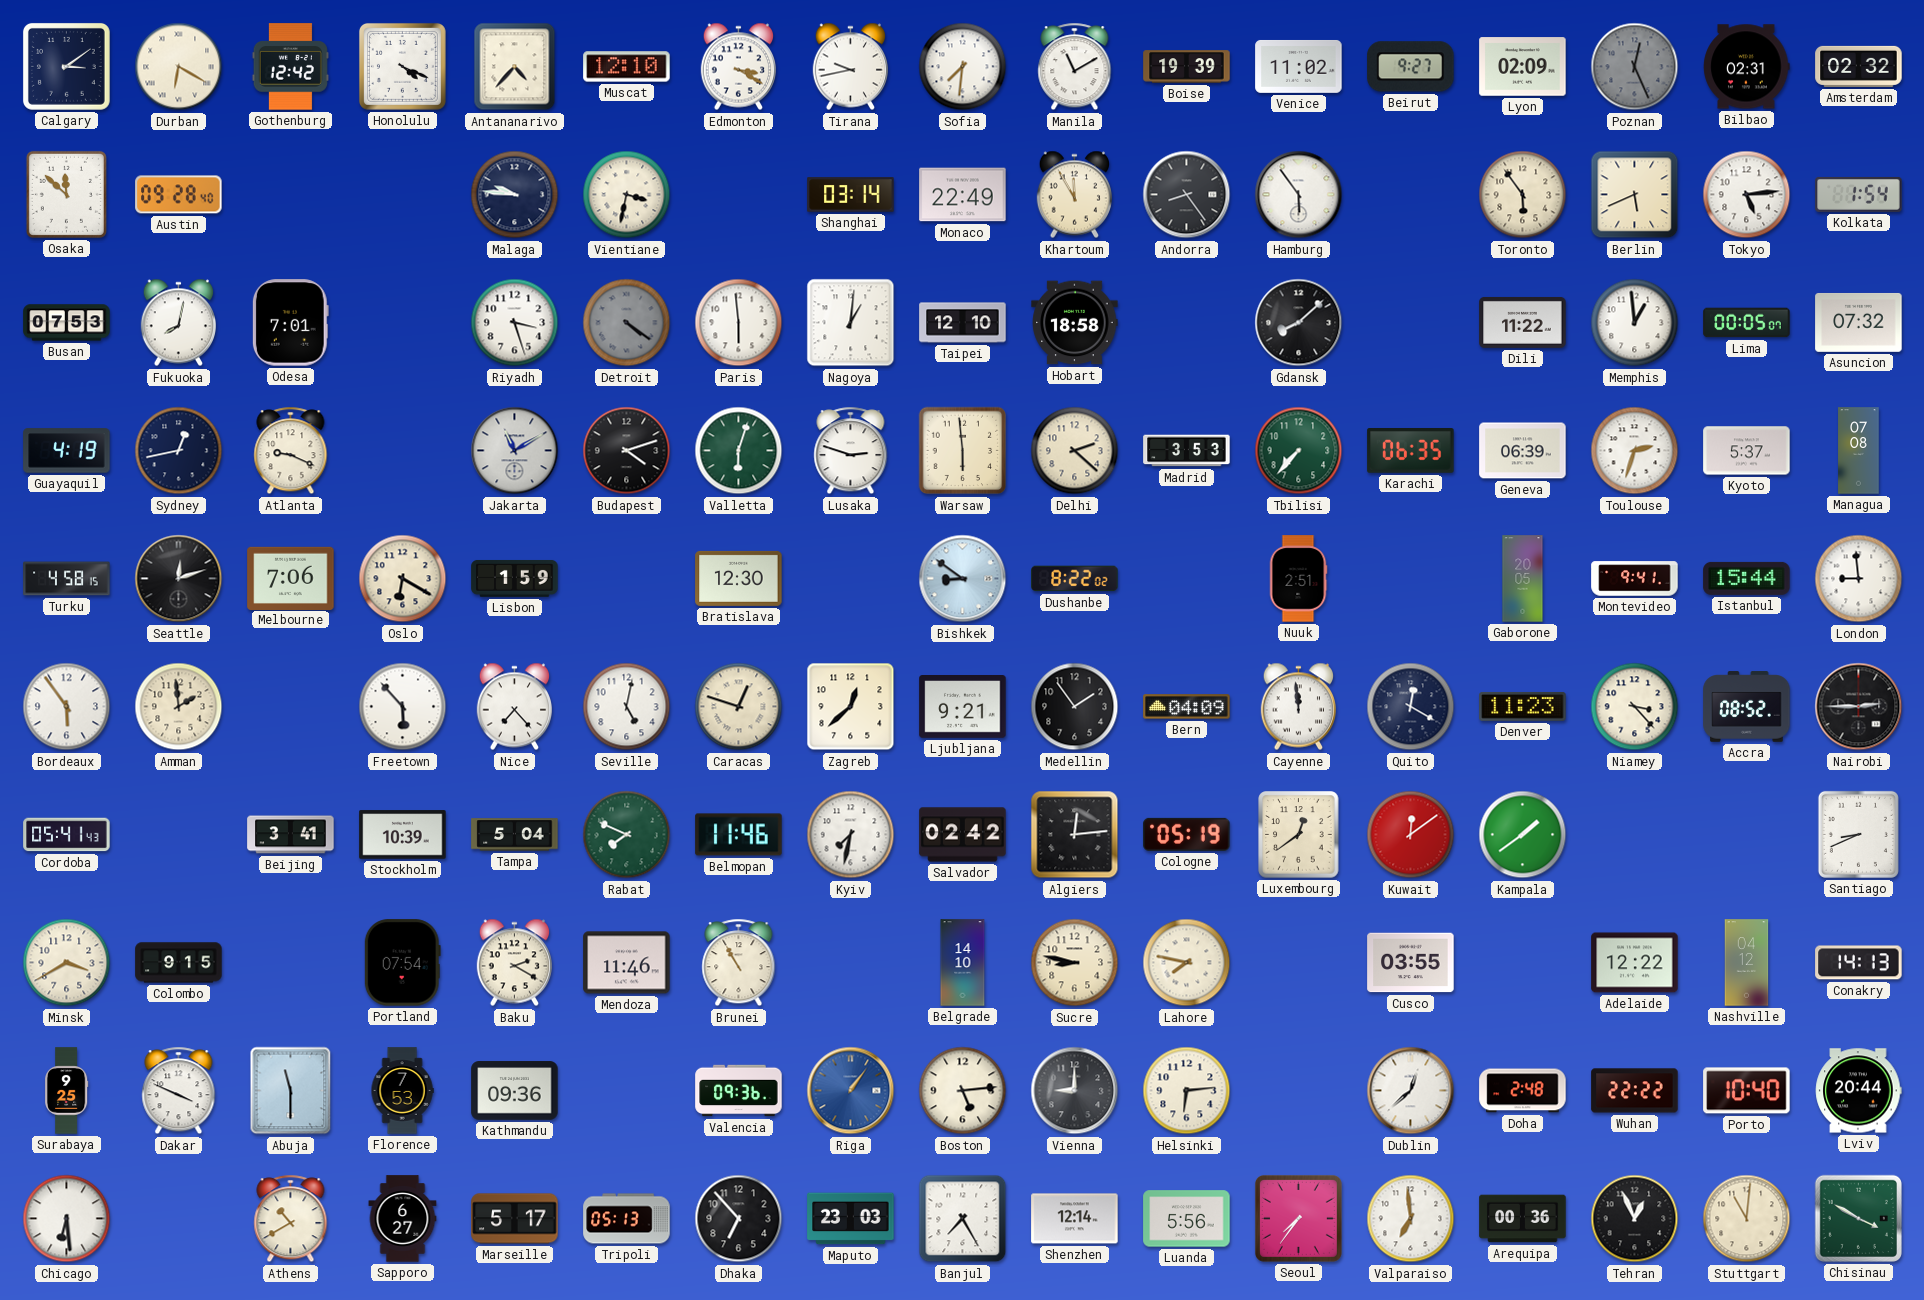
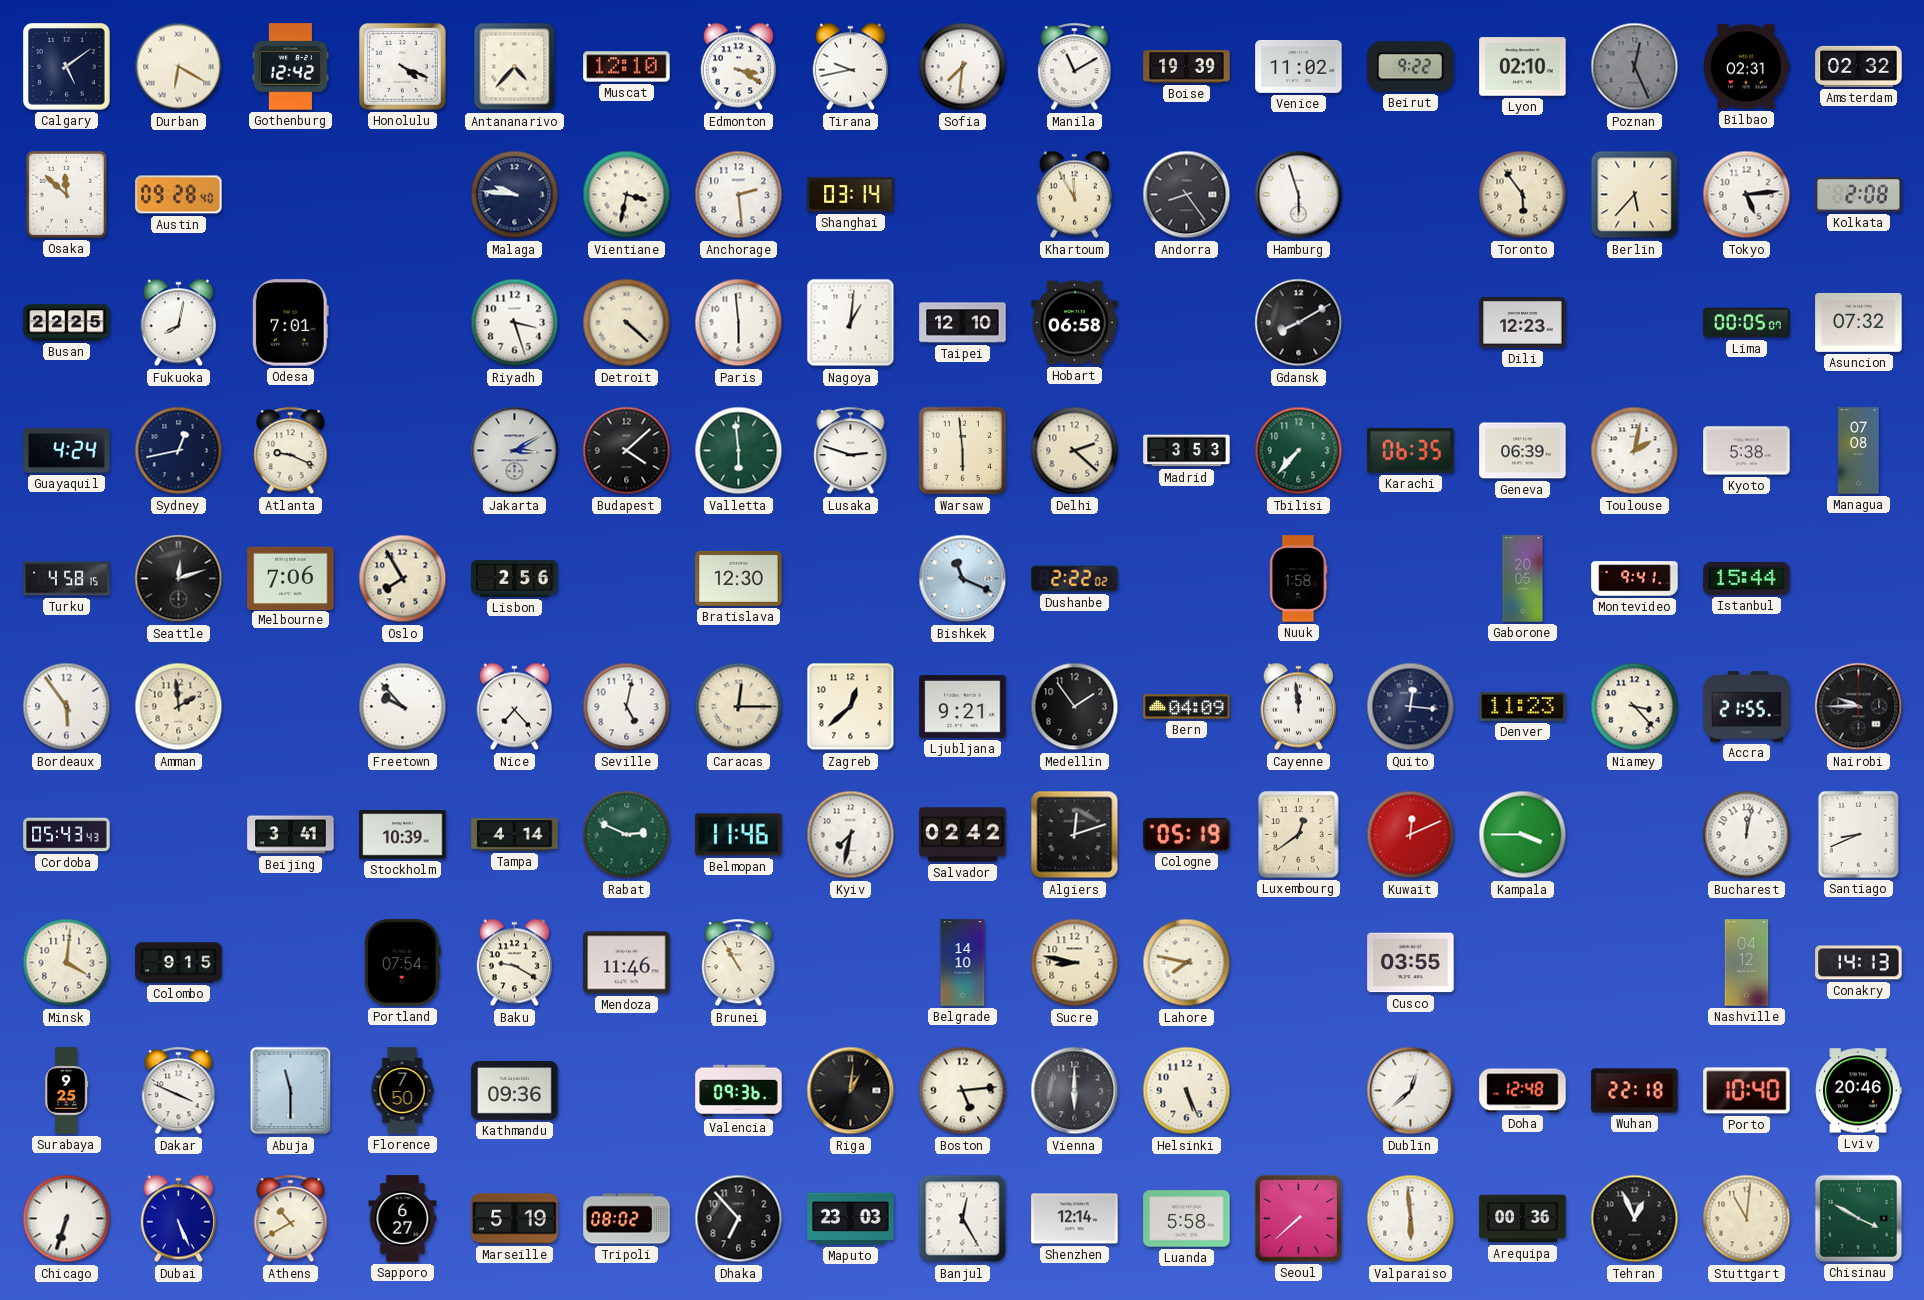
Calgary: 3:09 -> 5:09 (66, 66)
Beirut: 9:27 -> 9:22 (1411, 67)
Lyon: 02:09 -> 02:10 (1523, 67)
Anchorage: none -> 2:29 (739, 195)
Monaco: 22:49 -> none (963, 195)
Hamburg: 5:54 -> 5:57 (1299, 195)
Berlin: 5:41 -> 5:37 (1635, 195)
Kolkata: 1:54 -> 2:08 (1859, 194)
Busan: 07:53 -> 22:25 (67, 323)
Detroit: 4:21 -> 4:22 (627, 323)
Detroit dial: grey -> cream (627, 323)
Hobart: 18:58 -> 06:58 (1075, 323)
Gdansk: 8:08 -> 8:10 (1299, 323)
Dili: 11:22 -> 12:23 (1523, 322)
Memphis: 12:59 -> none (1635, 323)
Guayaquil: 4:19 -> 4:24 (67, 451)
Jakarta: 11:10 -> 3:10 (515, 451)
Budapest: 4:12 -> 4:08 (627, 451)
Valletta: 6:03 -> 5:59 (739, 451)
Toulouse: 2:33 -> 2:02 (1635, 451)
Kyoto: 5:37 -> 5:38 (1747, 451)
Oslo: 6:20 -> 7:55 (403, 579)
Lisbon: 1:59 -> 2:56 (515, 579)
Bishkek: 8:51 -> 11:19 (963, 579)
Dushanbe: 8:22 -> 2:22 (1075, 579)
Nuuk: 2:51 -> 1:58 (1298, 579)
London: 8:59 -> none (1859, 579)
Freetown: 5:53 -> 9:53 (403, 707)
Caracas: 12:48 -> 12:15 (739, 707)
Quito: 12:20 -> 12:16 (1411, 707)
Accra: 08:52 -> 21:55 (1747, 707)
Nairobi: 2:45 -> 9:45 (1859, 707)
Cordoba: 05:41 -> 05:43 (67, 835)
Tampa: 5:04 -> 4:14 (515, 835)
Rabat: 7:49 -> 2:49 (627, 835)
Algiers: 12:14 -> 12:12 (1075, 835)
Kuwait: 12:09 -> 12:11 (1411, 835)
Kampala: 1:39 -> 3:45 (1523, 835)
Bucharest: none -> 12:02 (1747, 835)
Minsk: 3:40 -> 4:01 (67, 963)
Baku: 2:20 -> 9:20 (514, 963)
Adelaide: 12:22 -> none (1635, 963)
Florence: 7:53 -> 7:50 (402, 1091)
Riga: 1:06 -> 1:01 (851, 1091)
Riga dial: blue -> black (851, 1091)
Vienna: 9:00 -> 6:00 (1075, 1091)
Helsinki: 6:14 -> 5:26 (1187, 1091)
Doha: 2:48 -> 12:48 (1523, 1091)
Wuhan: 22:22 -> 22:18 (1635, 1091)
Lviv: 20:44 -> 20:46 (1859, 1091)
Chicago: 6:29 -> 6:33 (67, 1219)
Dubai: none -> 5:26 (178, 1219)
Marseille: 5:17 -> 5:19 (515, 1219)
Tripoli: 05:13 -> 08:02 (627, 1219)
Banjul: 7:25 -> 12:25 (963, 1219)
Luanda: 5:56 -> 5:58 (1187, 1219)
Seoul: 7:36 -> 7:38 (1298, 1218)
Valparaiso: 6:59 -> 5:59 (1411, 1219)
